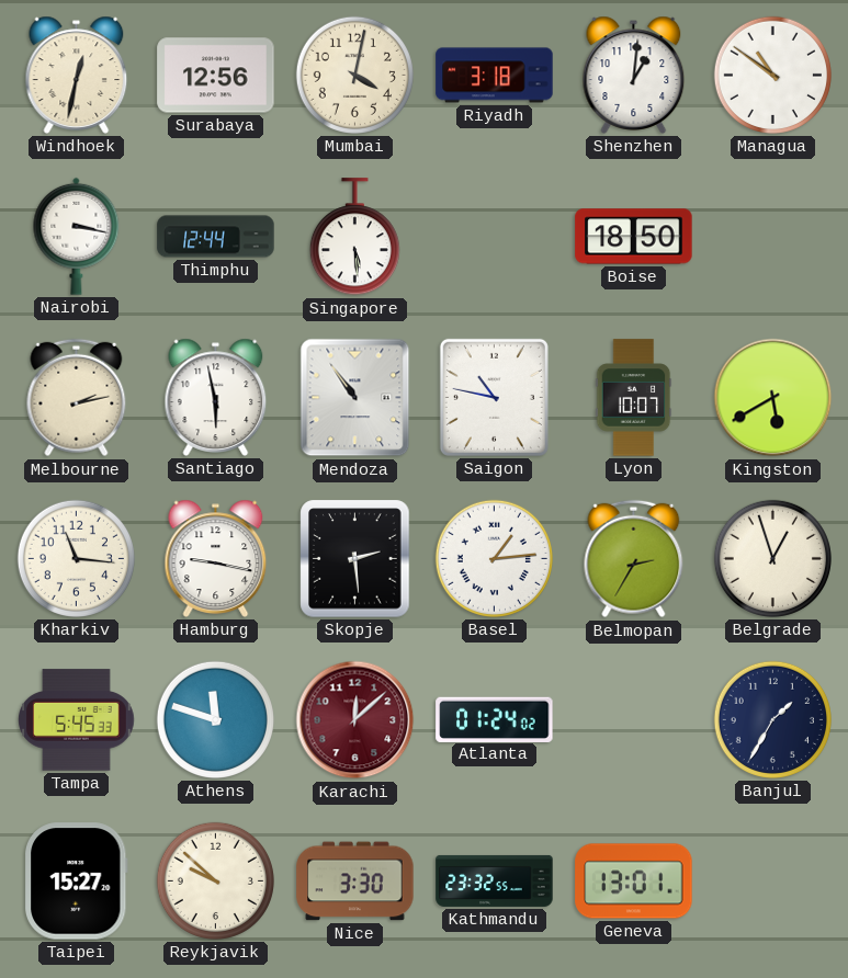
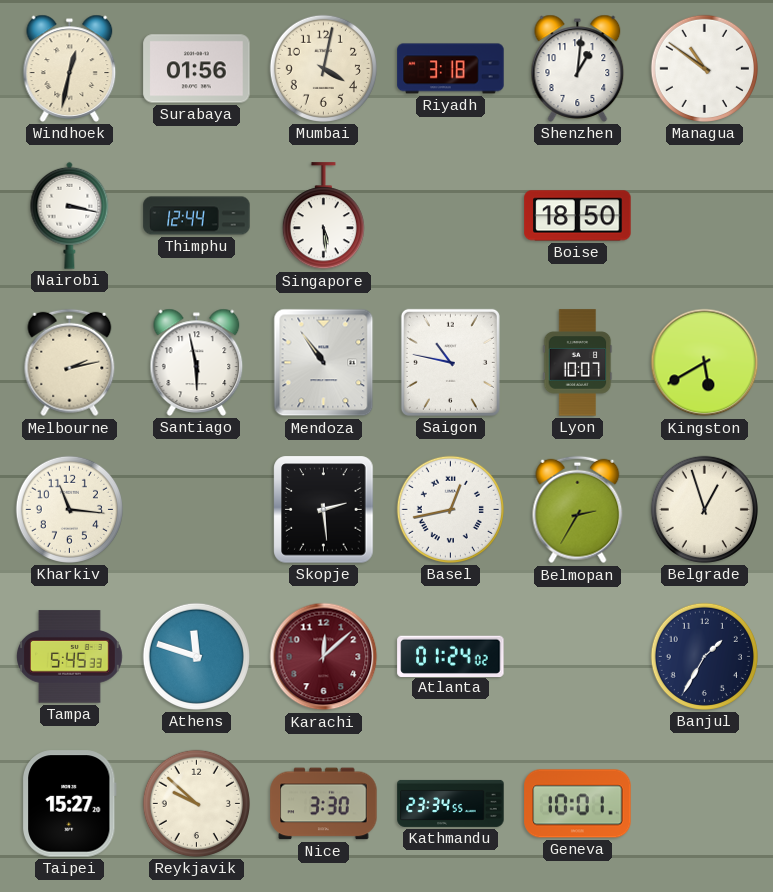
Surabaya: 12:56 -> 01:56 (197, 69)
Hamburg: 9:17 -> none (216, 558)
Basel: 1:14 -> 12:43 (450, 509)
Kathmandu: 23:32 -> 23:34 (451, 803)
Geneva: 13:01 -> 10:01 (578, 804)
